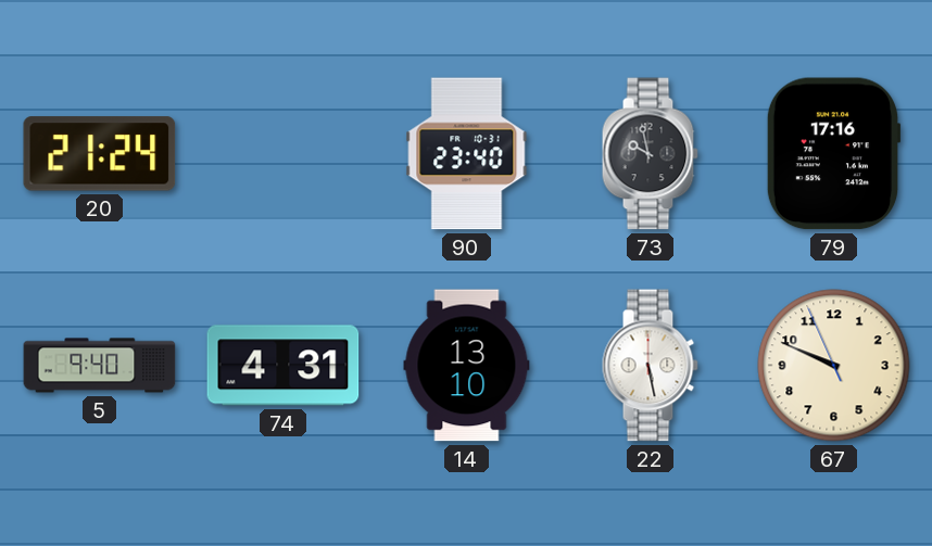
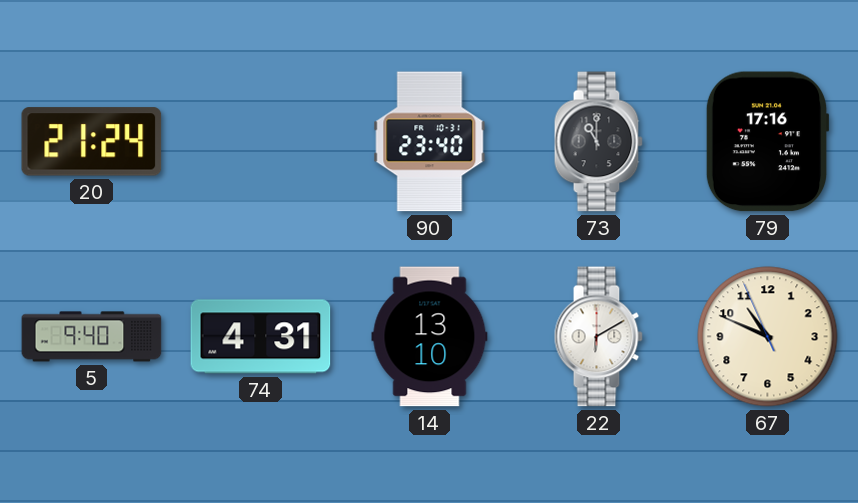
73: 9:58 -> 11:00 (598, 142)
22: 5:28 -> 6:10 (598, 337)
67: 9:48 -> 10:48 (768, 337)
